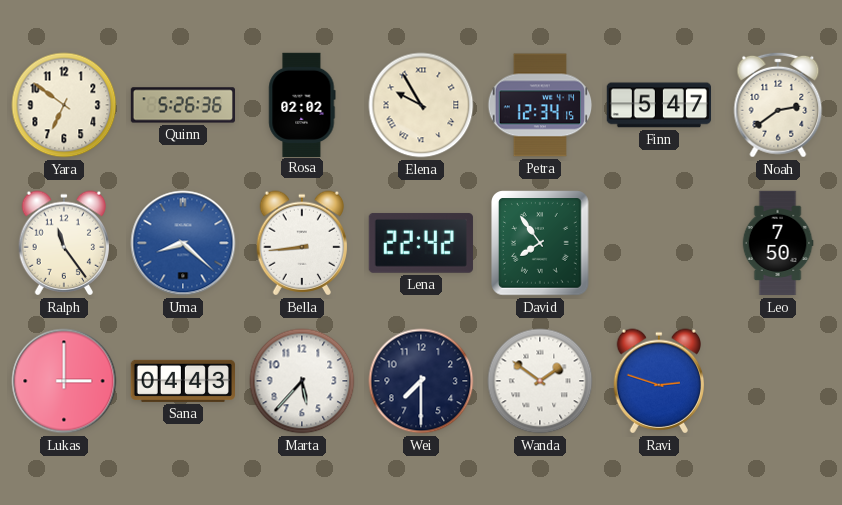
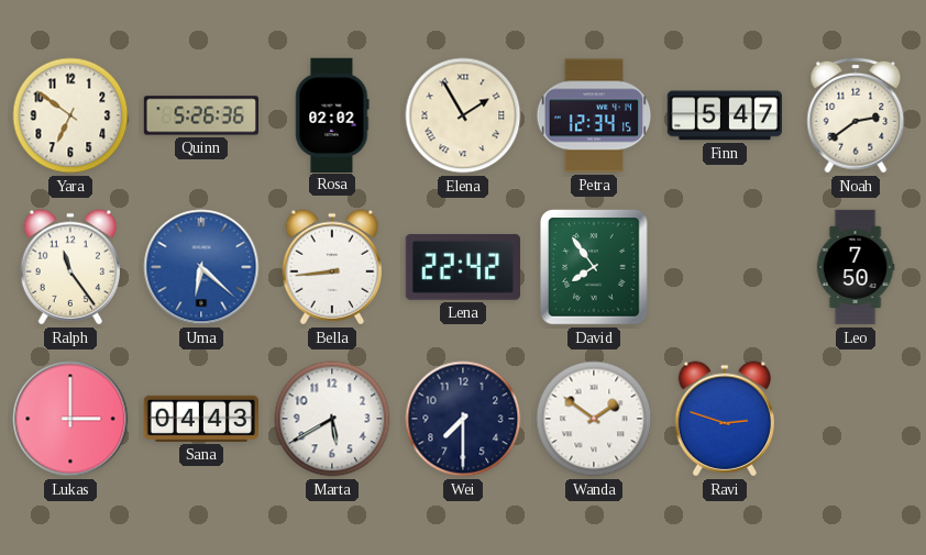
Elena: 9:55 -> 1:55 (463, 115)
Uma: 8:22 -> 6:22 (201, 267)
Marta: 5:37 -> 5:40 (332, 419)
